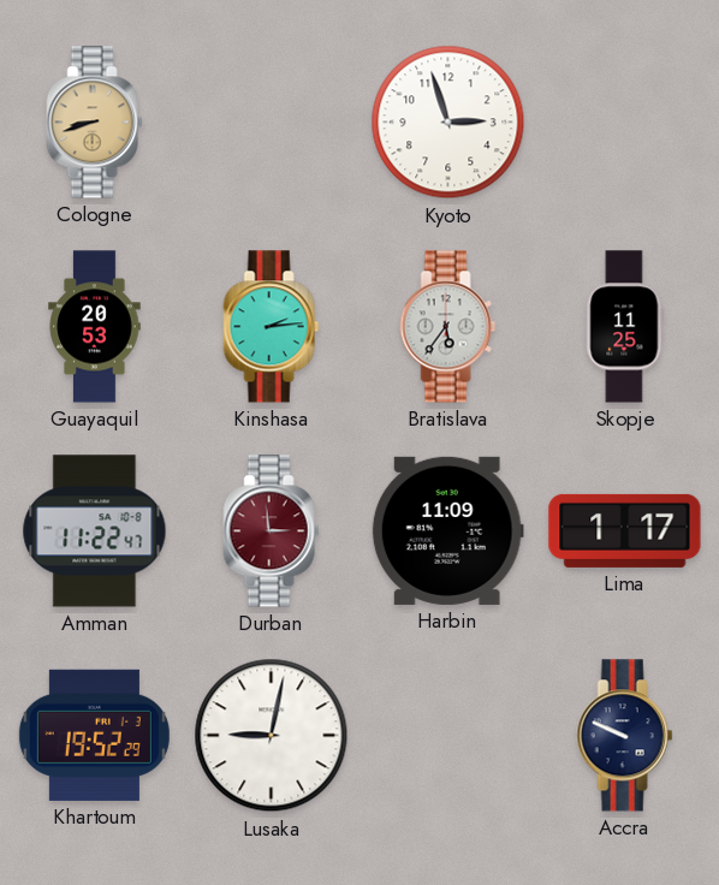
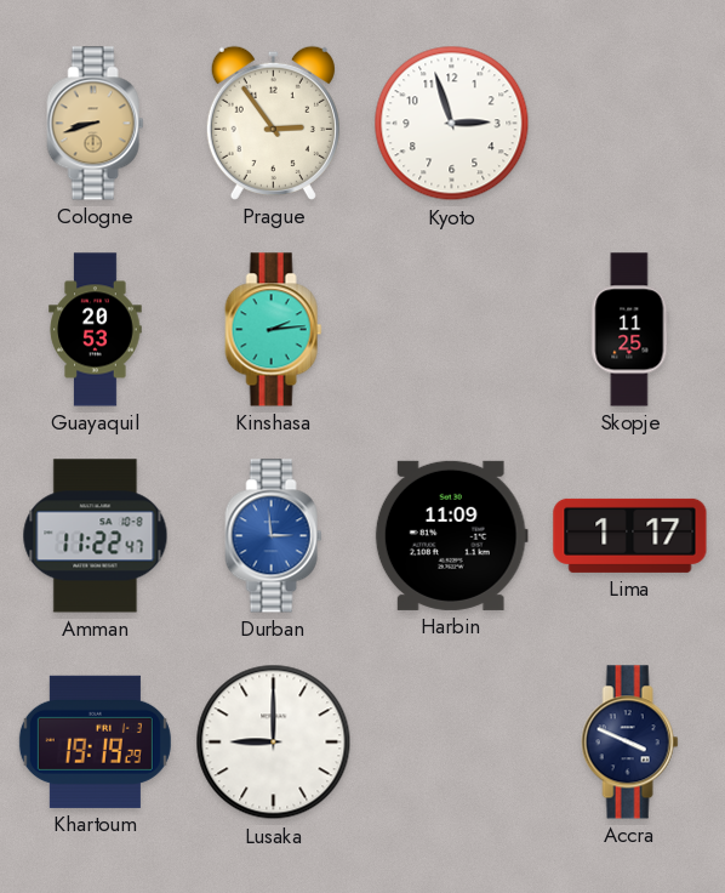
Prague: none -> 2:54 (273, 123)
Bratislava: 5:36 -> none (448, 327)
Durban dial: burgundy -> blue (274, 536)
Khartoum: 19:52 -> 19:19 (95, 741)
Lusaka: 9:02 -> 9:00 (274, 743)
Accra: 9:49 -> 3:49 (630, 743)
